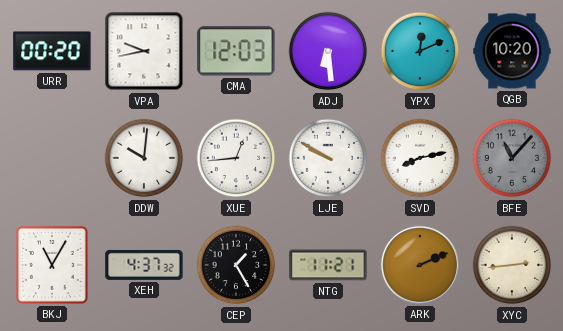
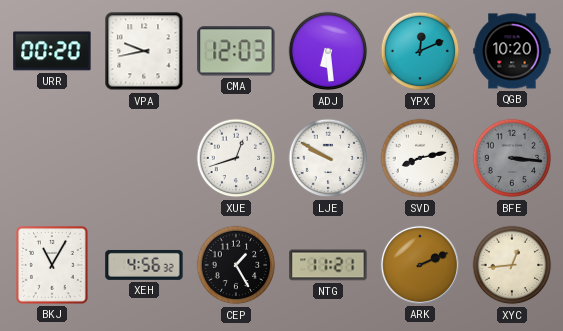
DDW: 10:01 -> none (144, 158)
XUE: 12:44 -> 12:42 (236, 158)
BFE: 11:07 -> 3:16 (512, 158)
XEH: 4:37 -> 4:56 (144, 265)
XYC: 2:44 -> 12:44 (512, 265)
